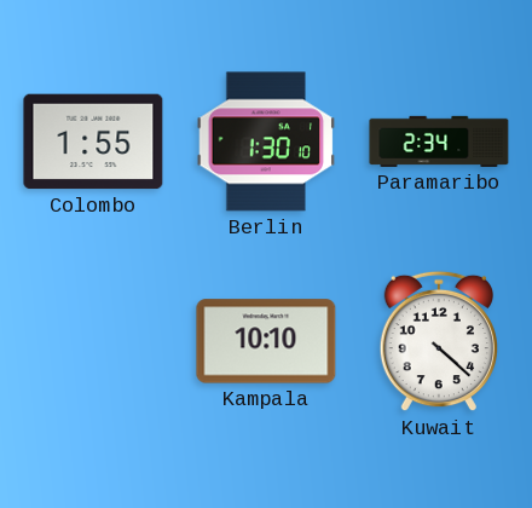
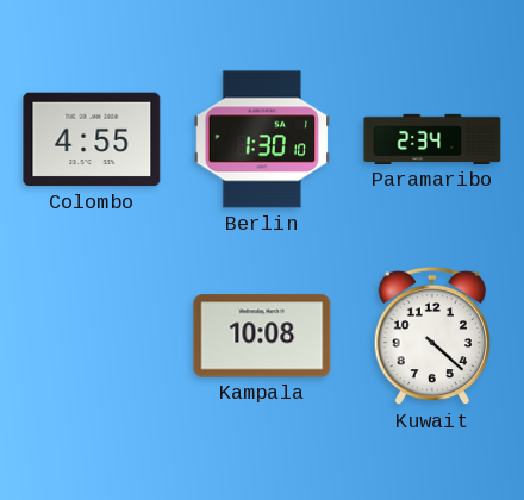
Colombo: 1:55 -> 4:55 (92, 139)
Kampala: 10:10 -> 10:08 (262, 336)
